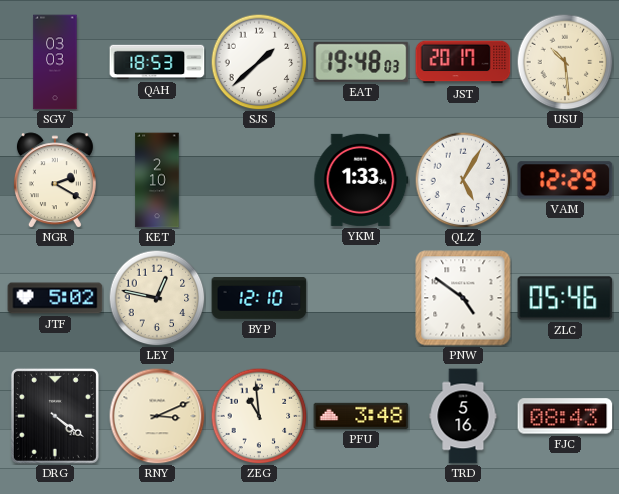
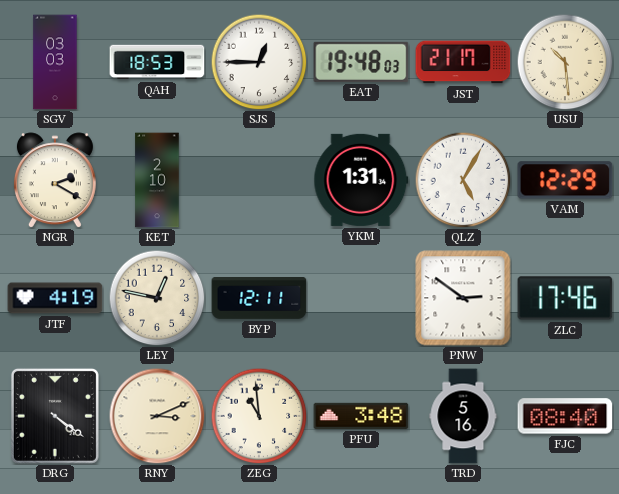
SJS: 1:38 -> 12:45 (259, 62)
JST: 20:17 -> 21:17 (463, 62)
YKM: 1:33 -> 1:31 (361, 180)
JTF: 5:02 -> 4:19 (55, 298)
BYP: 12:10 -> 12:11 (259, 299)
PNW: 4:51 -> 2:51 (463, 298)
ZLC: 05:46 -> 17:46 (565, 298)
FJC: 08:43 -> 08:40 (565, 416)
